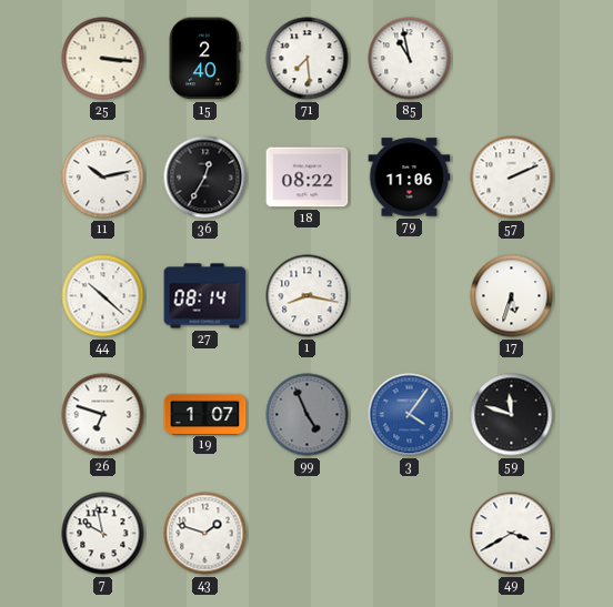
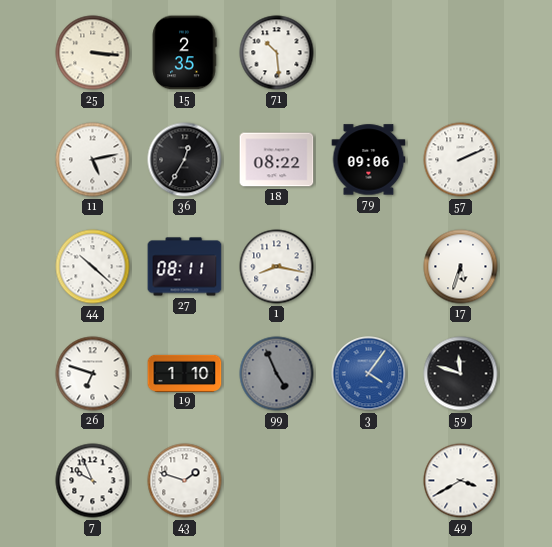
15: 2:40 -> 2:35 (184, 53)
71: 7:29 -> 10:29 (277, 53)
85: 10:58 -> none (410, 59)
11: 10:13 -> 5:13 (93, 160)
79: 11:06 -> 09:06 (369, 160)
27: 08:14 -> 08:11 (185, 267)
19: 1:07 -> 1:10 (185, 373)
7: 9:58 -> 9:56 (93, 481)
